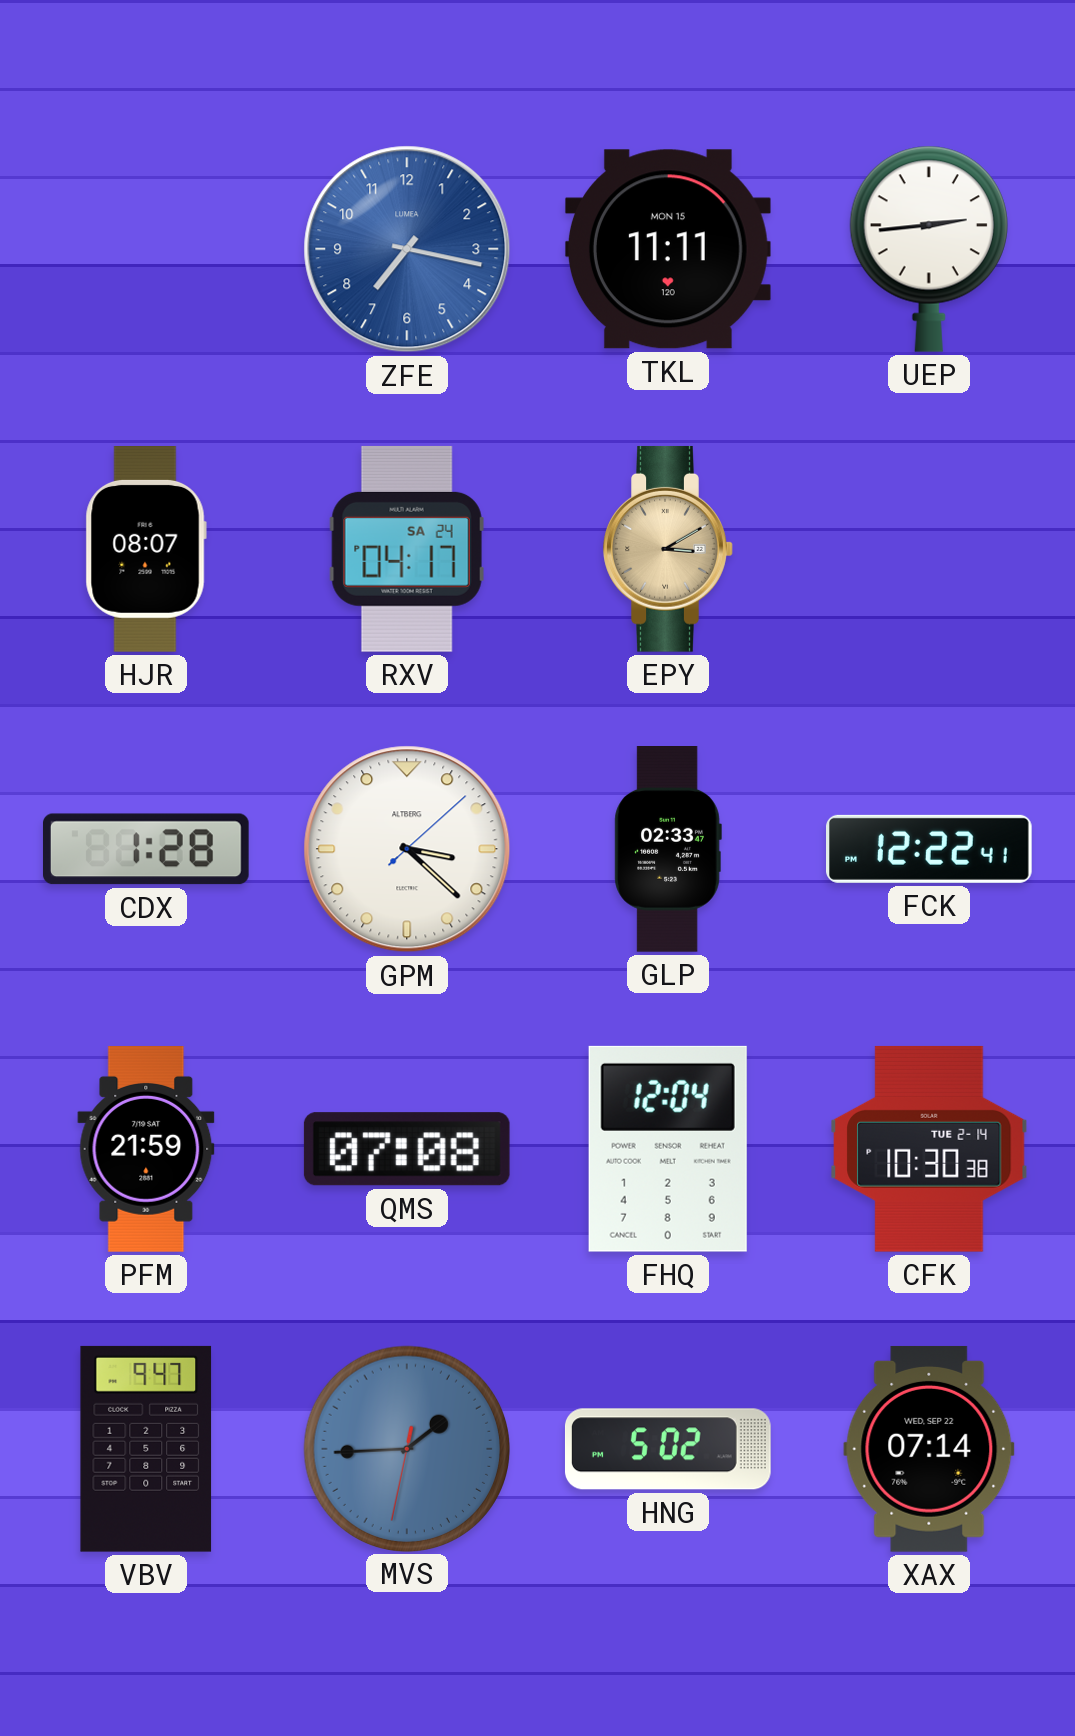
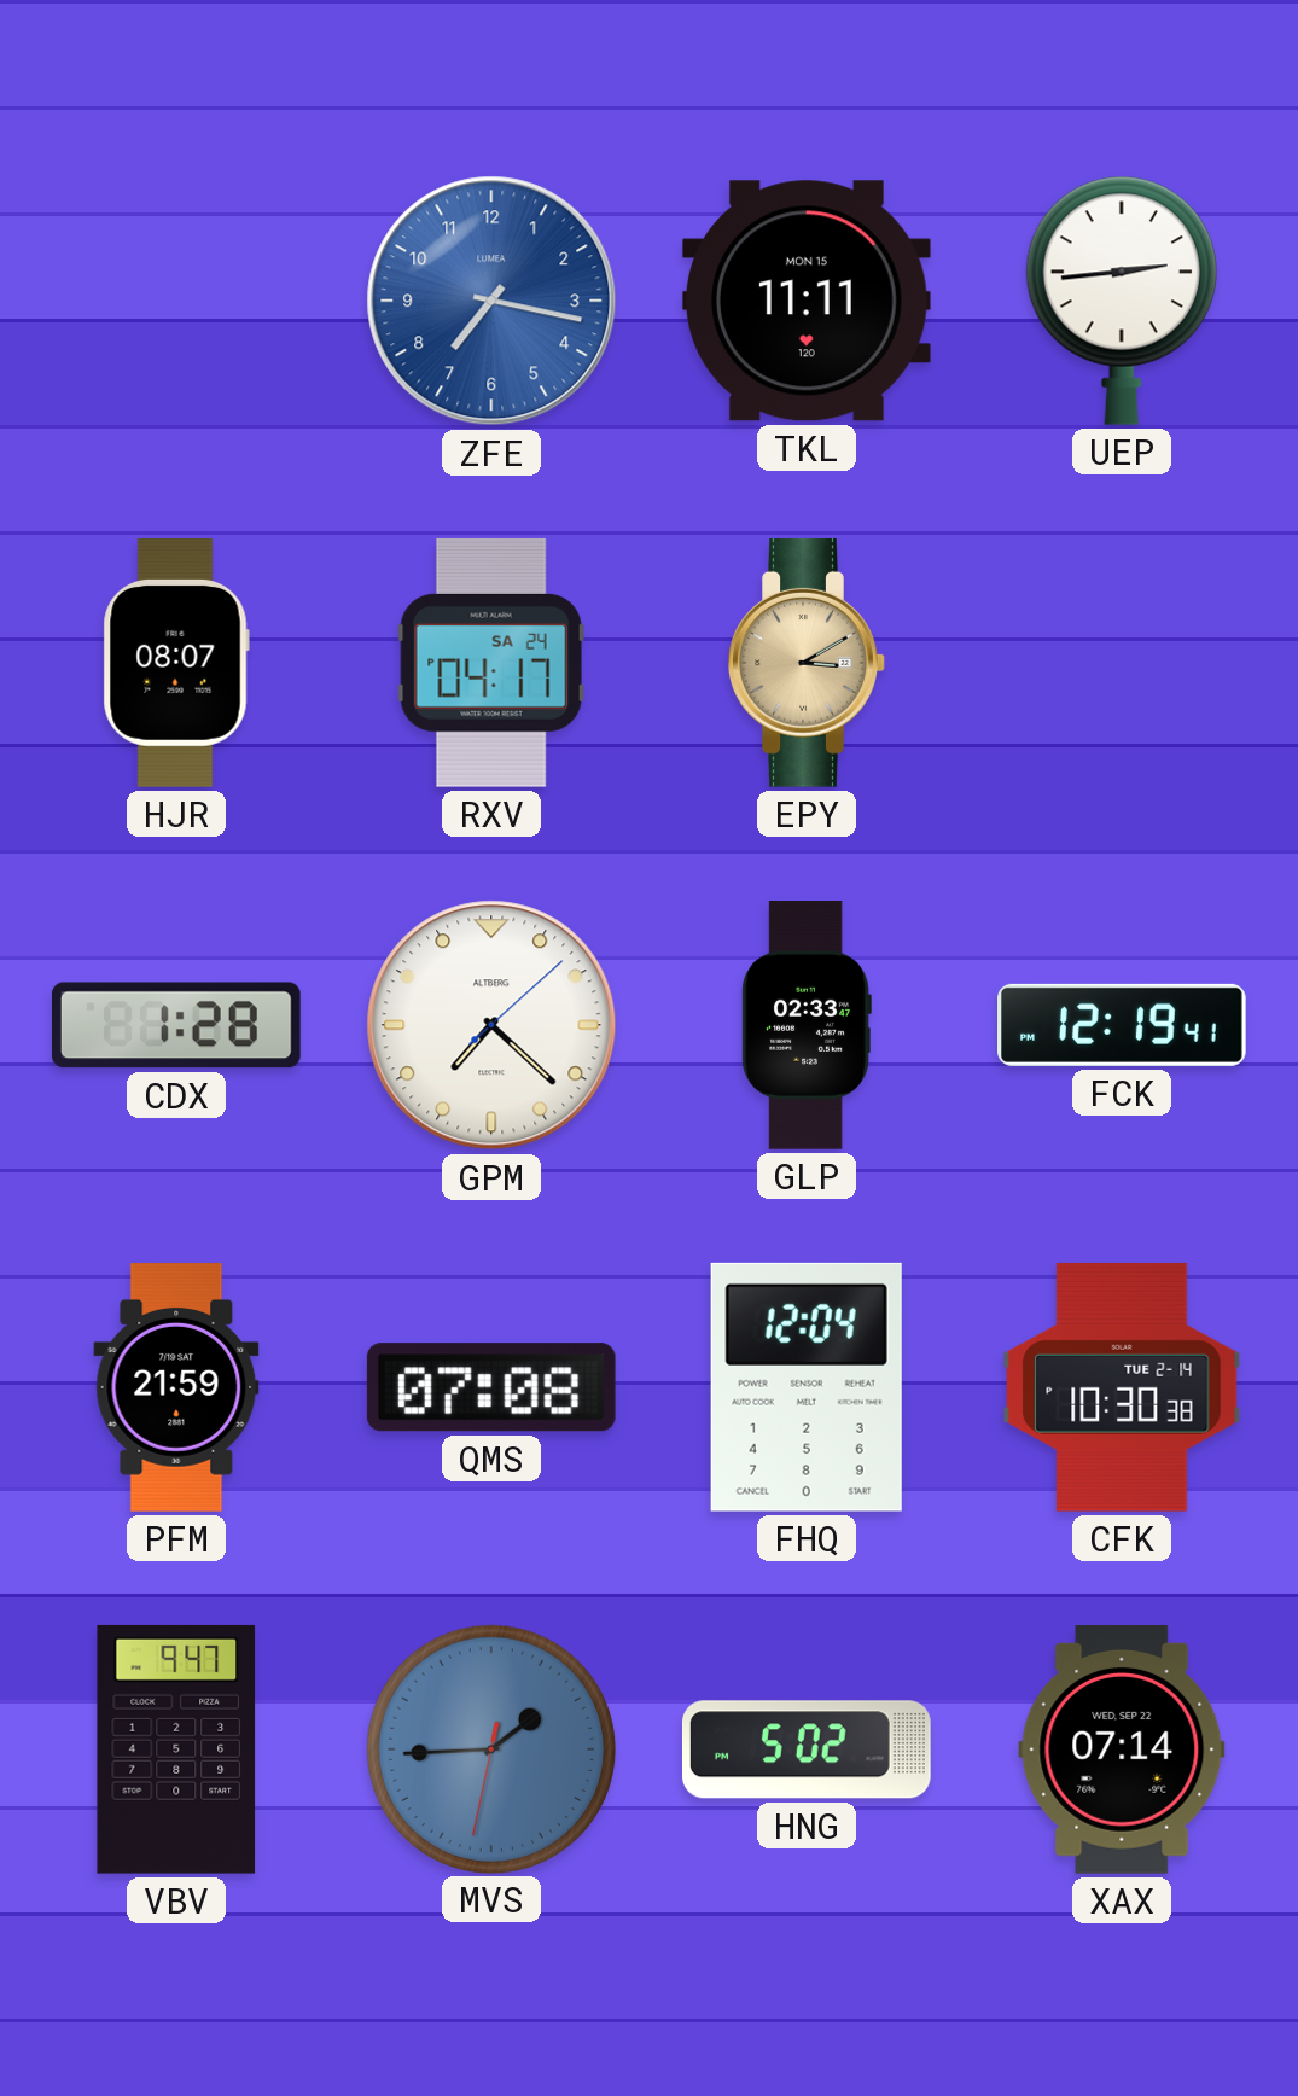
GPM: 3:22 -> 7:22 (491, 1025)
FCK: 12:22 -> 12:19 (1123, 1025)
